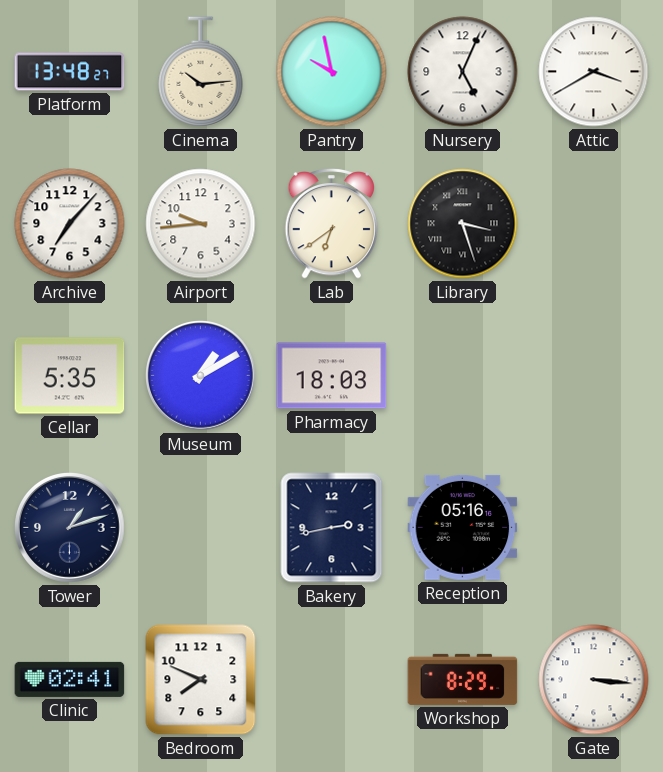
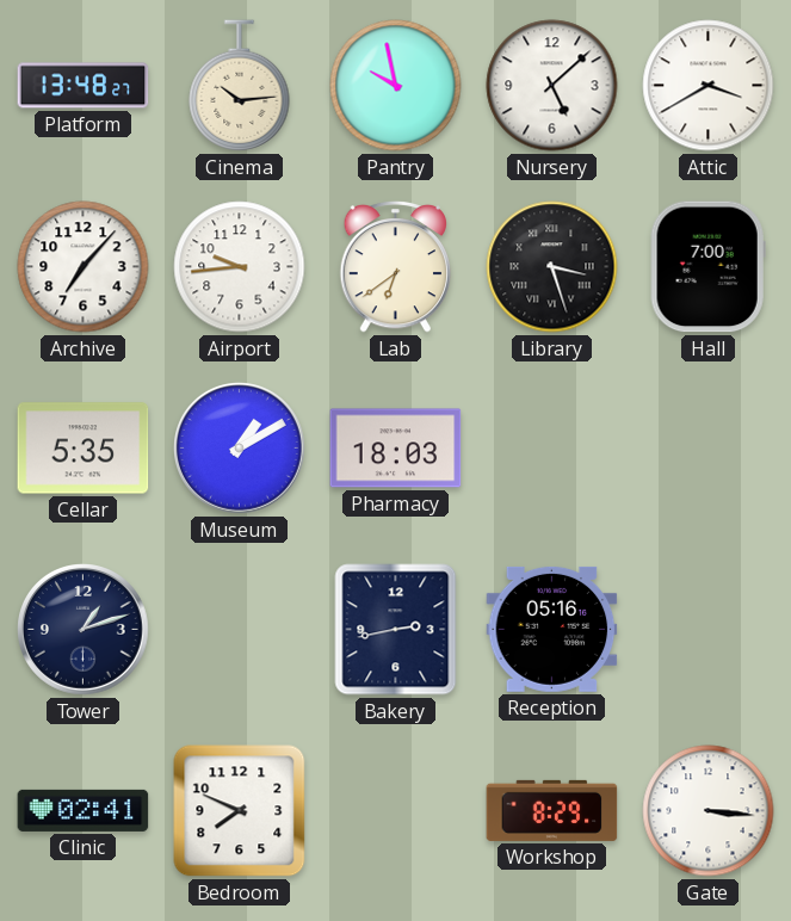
Nursery: 5:04 -> 5:08 (552, 86)
Hall: none -> 7:00 (707, 267)
